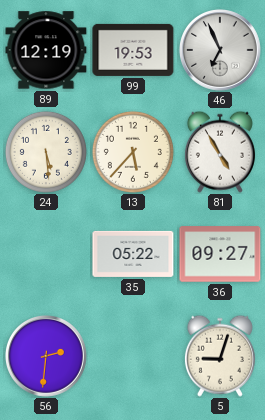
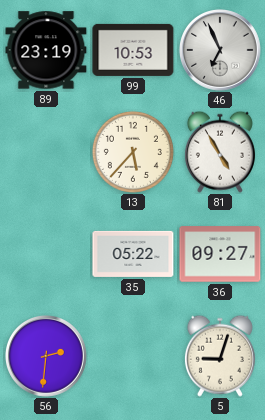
89: 12:19 -> 23:19 (46, 50)
99: 19:53 -> 10:53 (133, 50)
24: 5:29 -> none (46, 152)
